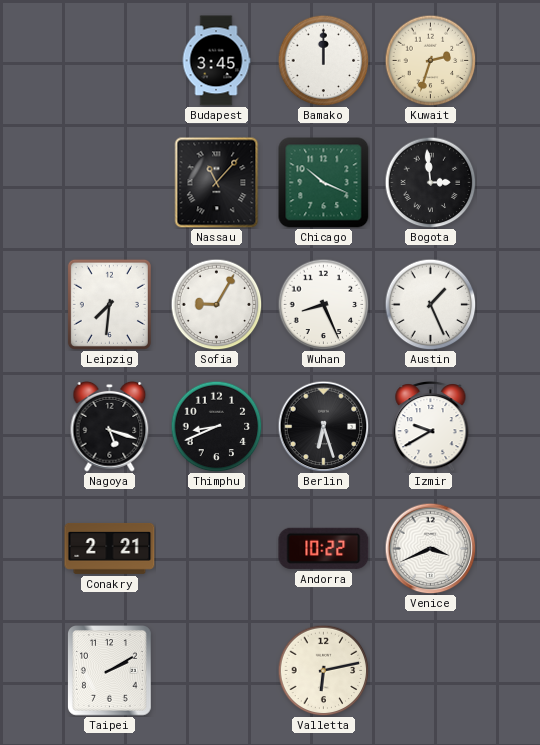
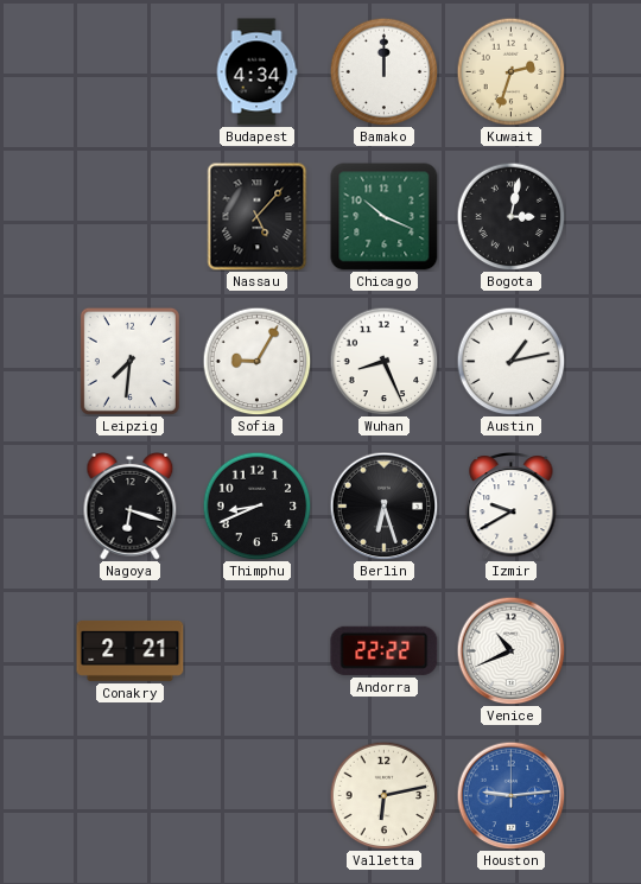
Budapest: 3:45 -> 4:34 (256, 72)
Nassau: 11:07 -> 5:07 (258, 217)
Bogota: 2:59 -> 3:02 (510, 216)
Austin: 1:26 -> 1:13 (510, 361)
Nagoya: 5:18 -> 6:18 (131, 505)
Andorra: 10:22 -> 22:22 (385, 650)
Venice: 3:41 -> 10:41 (510, 650)
Taipei: 2:10 -> none (110, 671)
Houston: none -> 9:14 (510, 795)
